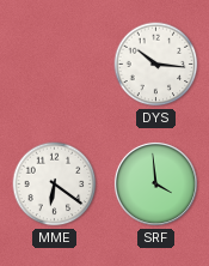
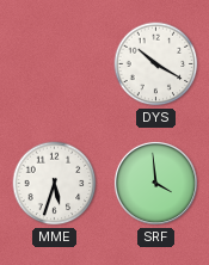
DYS: 10:16 -> 10:20 (156, 64)
MME: 6:21 -> 5:33 (55, 184)
